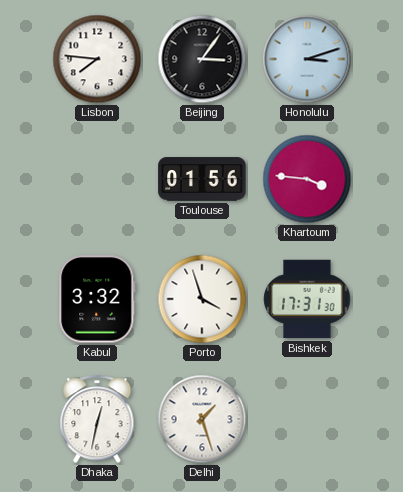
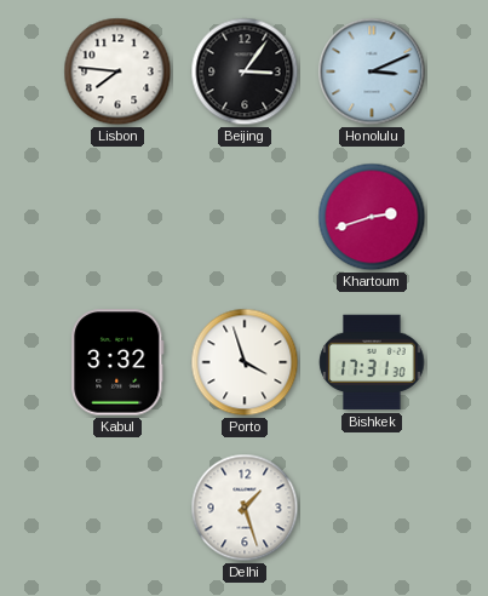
Honolulu: 3:12 -> 3:11 (372, 71)
Toulouse: 01:56 -> none (202, 179)
Khartoum: 3:46 -> 2:42 (372, 217)
Dhaka: 12:32 -> none (97, 420)
